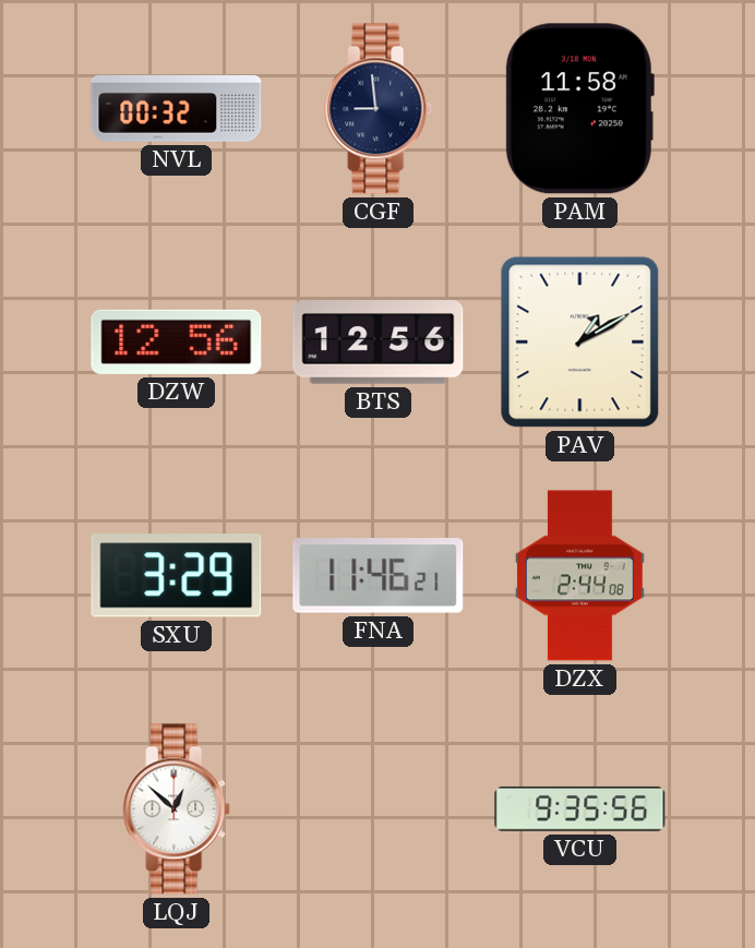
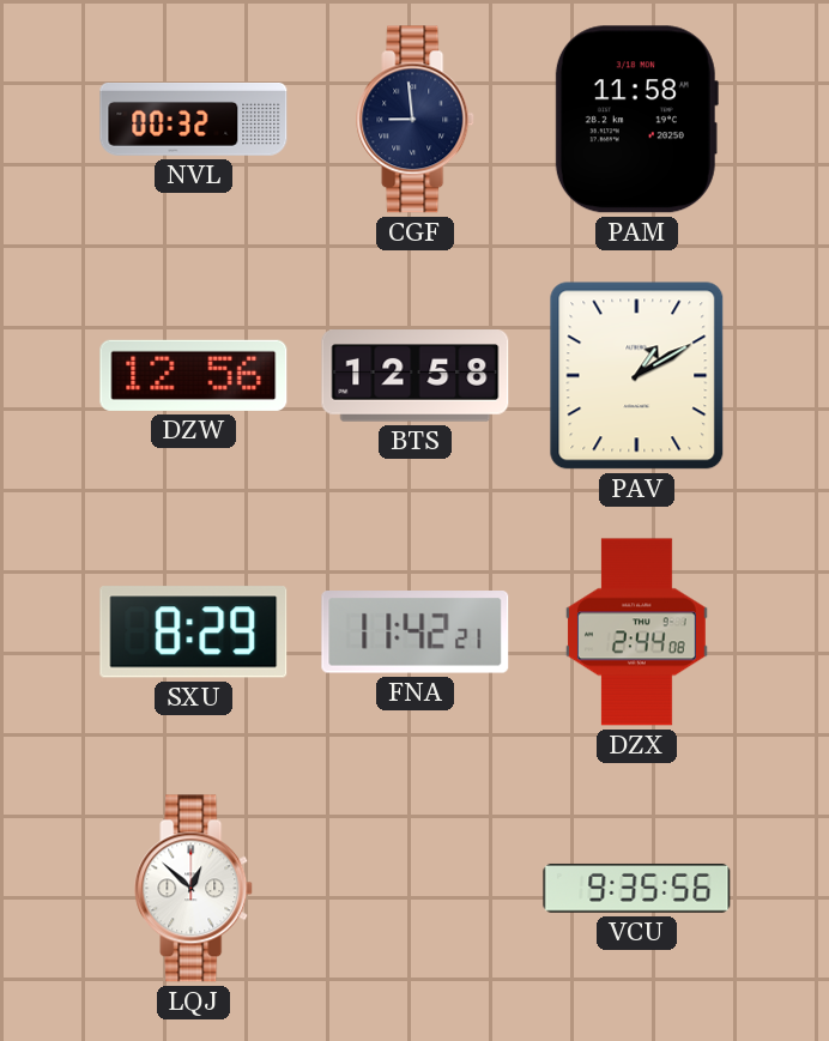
BTS: 12:56 -> 12:58 (416, 376)
SXU: 3:29 -> 8:29 (194, 633)
FNA: 11:46 -> 11:42 (416, 633)
